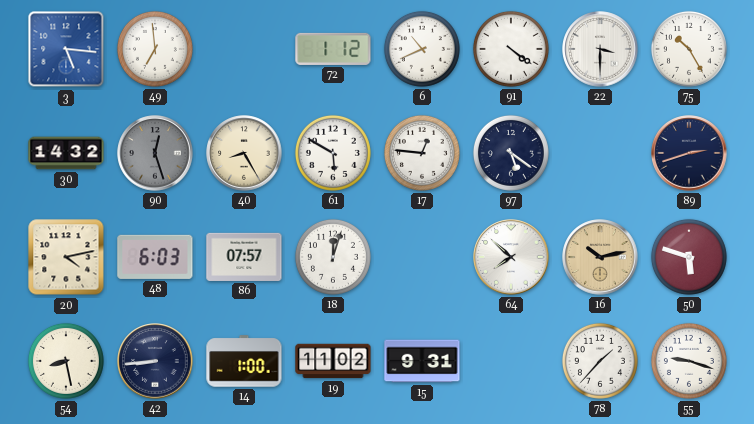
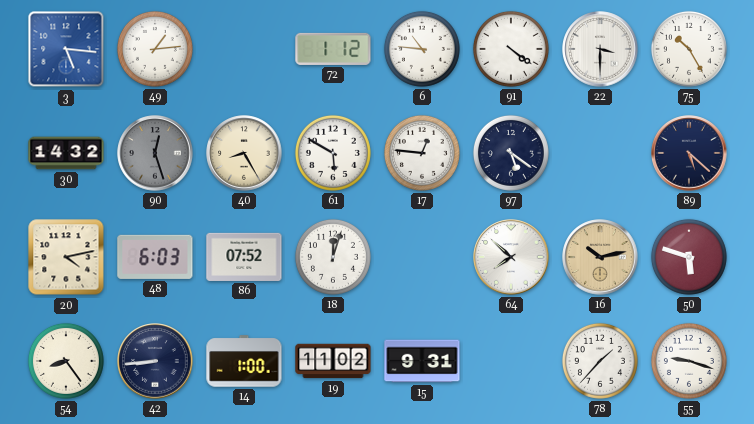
49: 6:59 -> 1:14 (155, 49)
6: 10:41 -> 10:46 (422, 49)
89: 2:42 -> 5:22 (689, 153)
86: 07:57 -> 07:52 (244, 257)
54: 8:28 -> 8:24 (66, 361)
